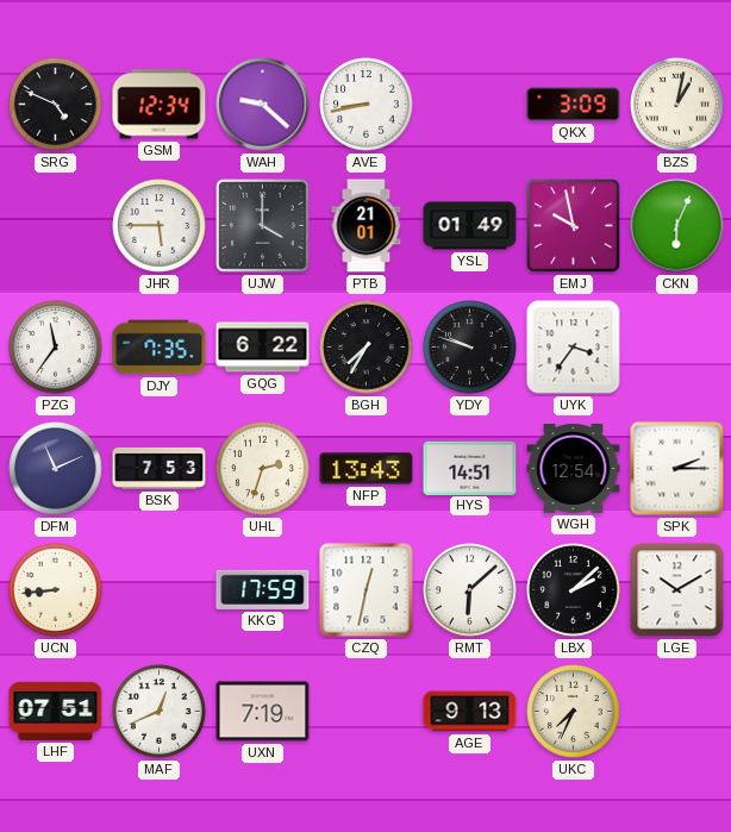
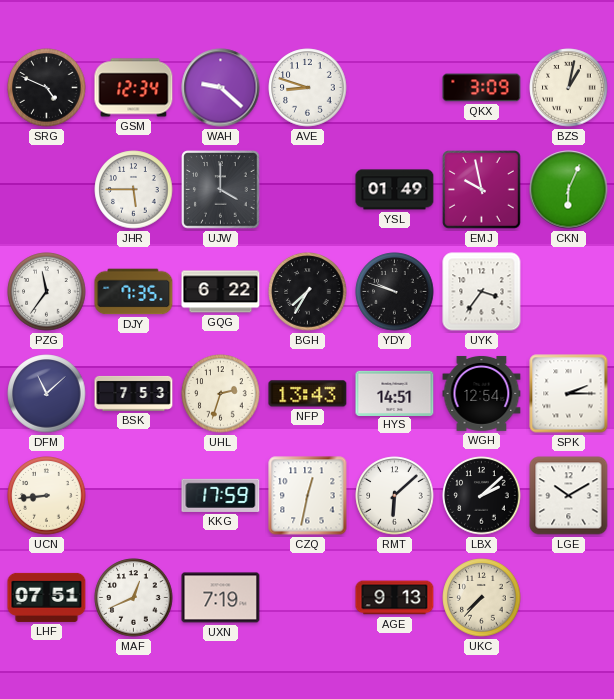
AVE: 8:43 -> 8:48 (308, 88)
PTB: 21:01 -> none (367, 226)
DFM: 11:11 -> 11:08 (47, 394)
UKC: 7:34 -> 7:37 (482, 598)
